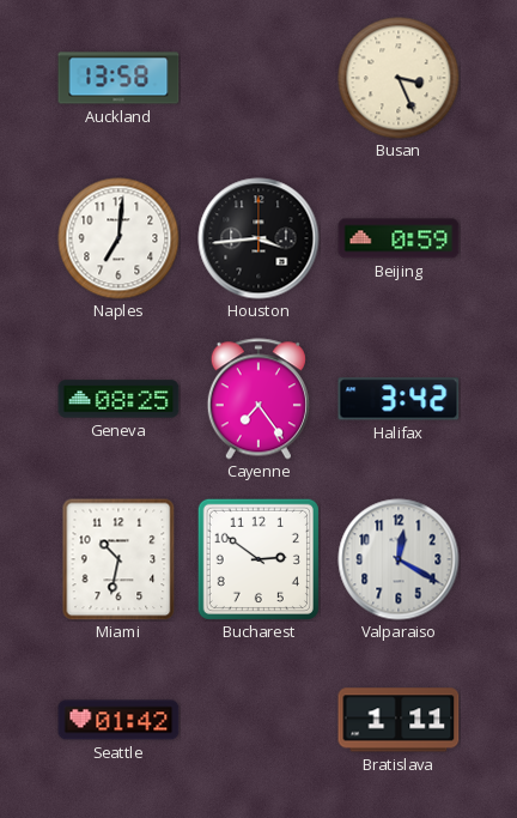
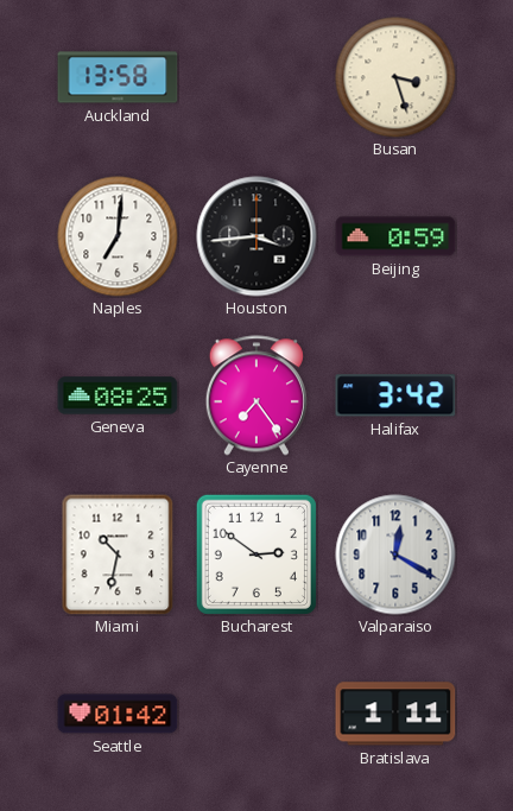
Busan: 3:26 -> 3:27 (395, 77)
